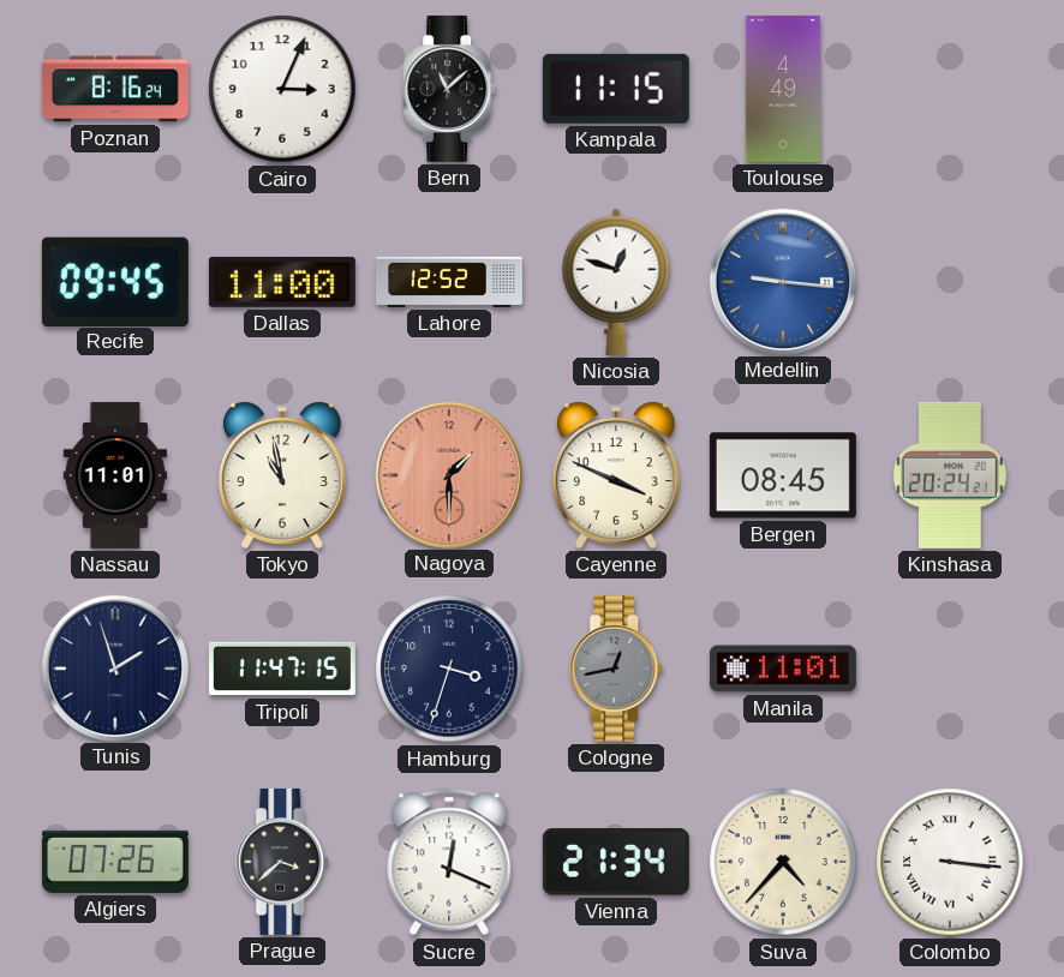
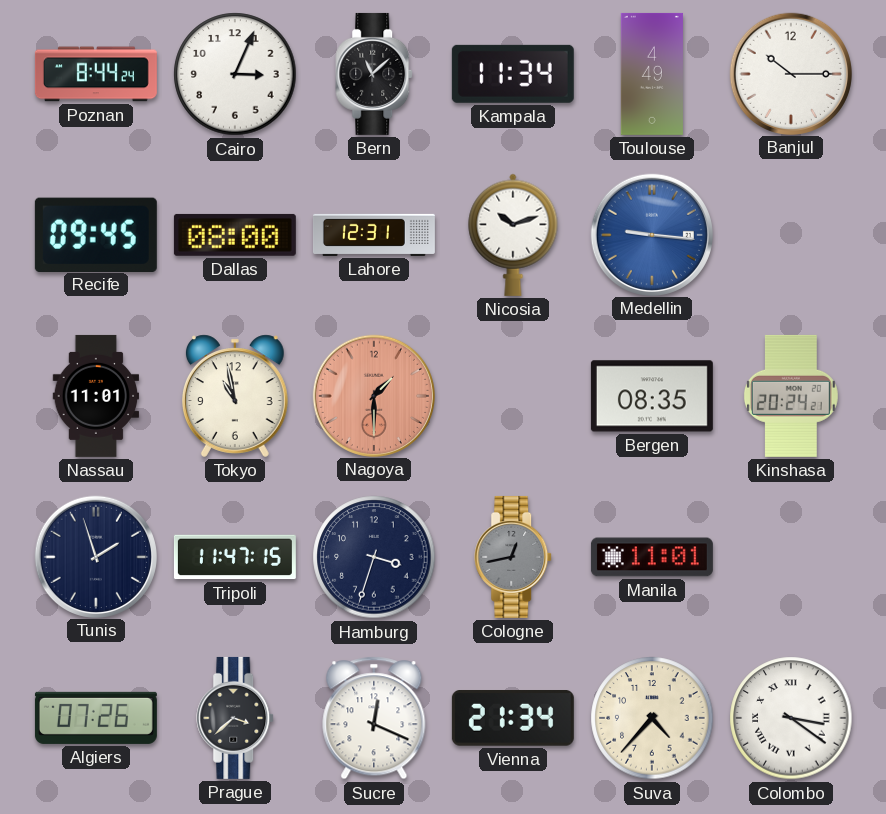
Poznan: 8:16 -> 8:44 (96, 74)
Kampala: 11:15 -> 11:34 (513, 74)
Banjul: none -> 10:15 (790, 73)
Dallas: 11:00 -> 08:00 (235, 235)
Lahore: 12:52 -> 12:31 (374, 235)
Nicosia: 12:48 -> 10:12 (513, 235)
Cayenne: 3:49 -> none (616, 475)
Bergen: 08:45 -> 08:35 (652, 396)
Colombo: 3:16 -> 3:21 (791, 718)
